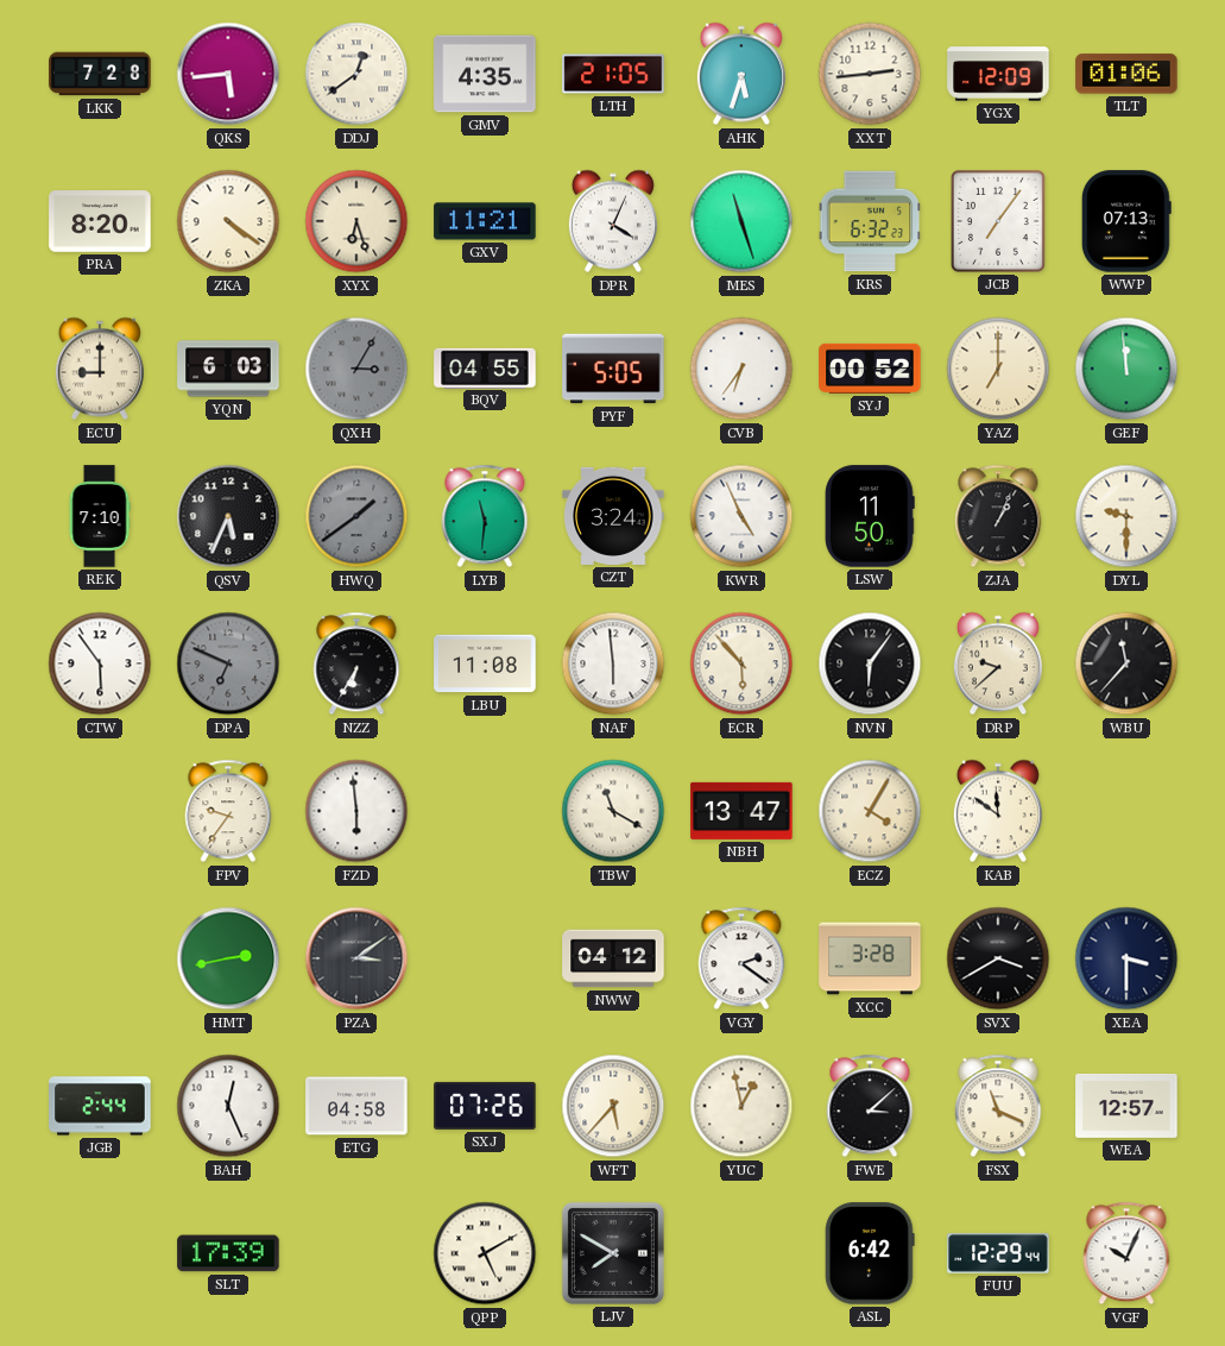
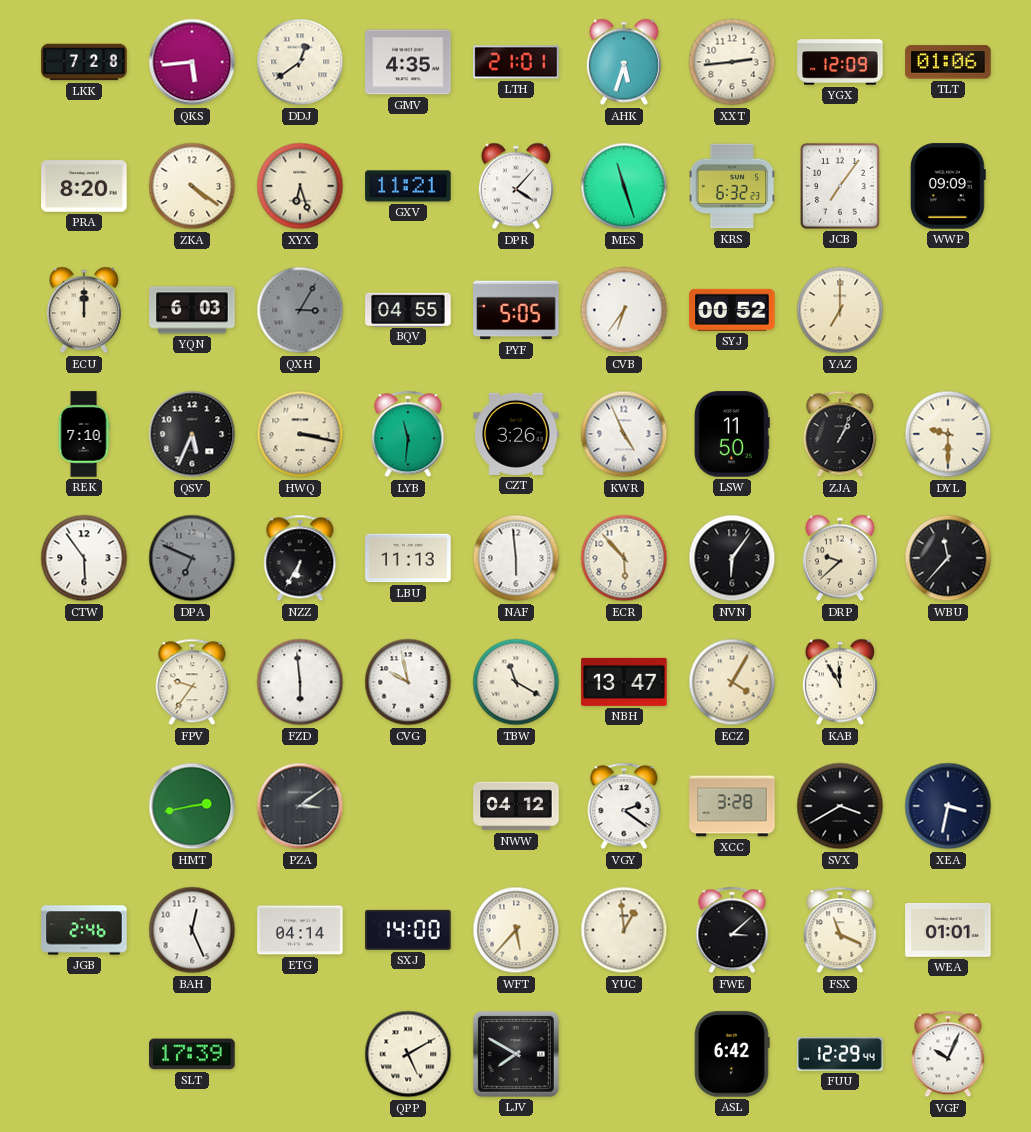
LTH: 21:05 -> 21:01 (516, 62)
DPR: 4:04 -> 4:07 (516, 186)
WWP: 07:13 -> 09:09 (948, 186)
ECU: 9:00 -> 12:00 (84, 310)
GEF: 11:59 -> none (1126, 369)
HWQ: 1:39 -> 3:17 (300, 434)
HWQ dial: grey -> cream (300, 434)
CZT: 3:24 -> 3:26 (516, 434)
LBU: 11:08 -> 11:13 (408, 558)
CVG: none -> 9:58 (408, 682)
KAB: 11:51 -> 11:55 (840, 682)
XEA: 3:30 -> 3:32 (948, 806)
JGB: 2:44 -> 2:46 (84, 930)
ETG: 04:58 -> 04:14 (300, 930)
SXJ: 07:26 -> 14:00 (408, 930)
YUC: 12:58 -> 12:59 (624, 930)
WEA: 12:57 -> 01:01 (948, 930)
